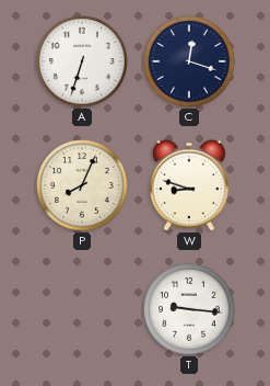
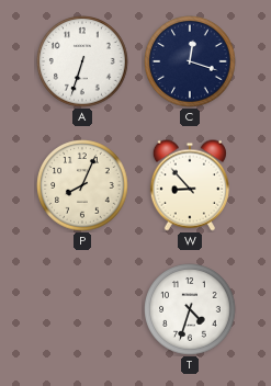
W: 8:48 -> 8:53 (190, 185)
T: 9:16 -> 4:33 (190, 309)
